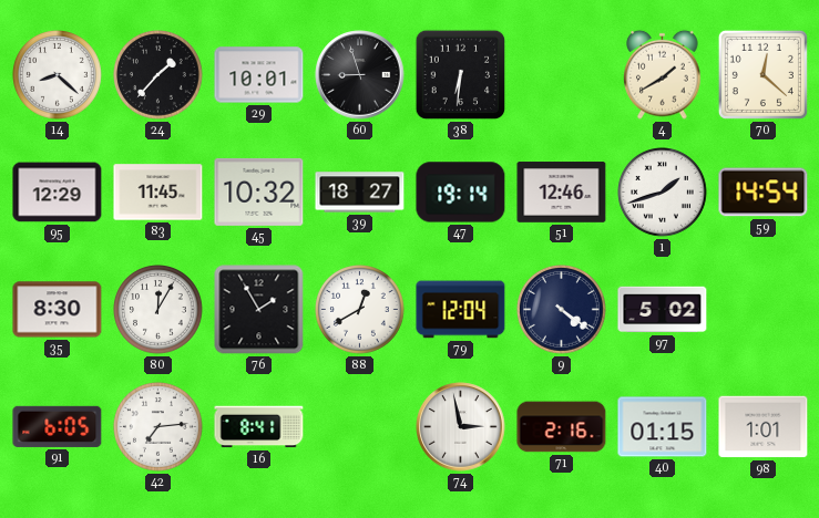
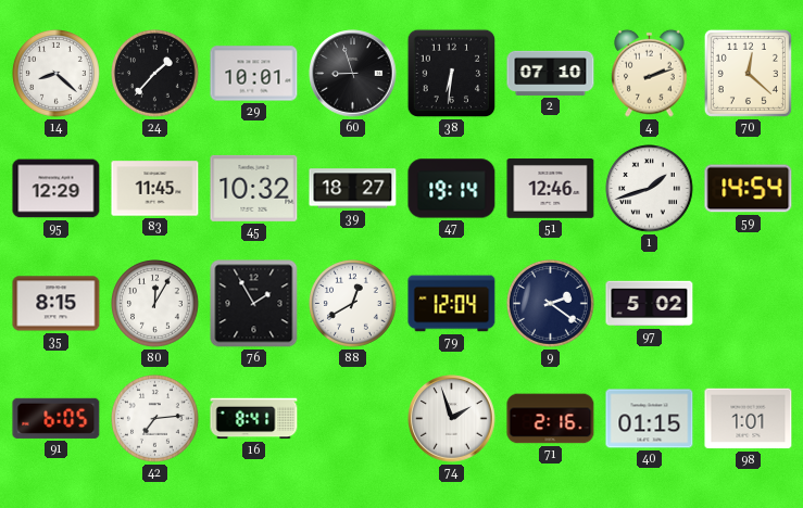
2: none -> 07:10 (551, 73)
4: 1:40 -> 2:12 (650, 73)
35: 8:30 -> 8:15 (57, 304)
9: 4:21 -> 2:21 (551, 304)
74: 2:58 -> 1:57 (452, 419)
